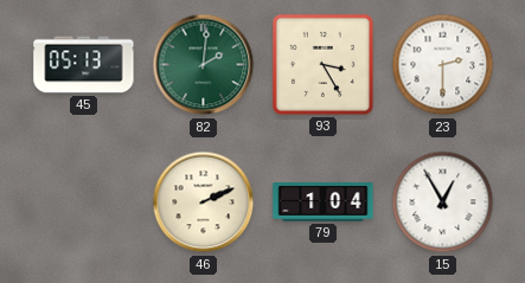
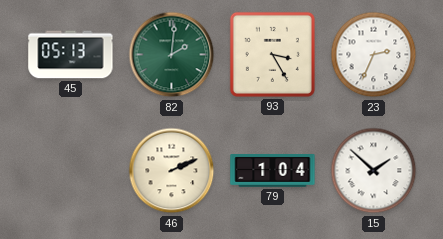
23: 2:30 -> 2:34 (374, 55)
15: 12:55 -> 1:52 (374, 171)
